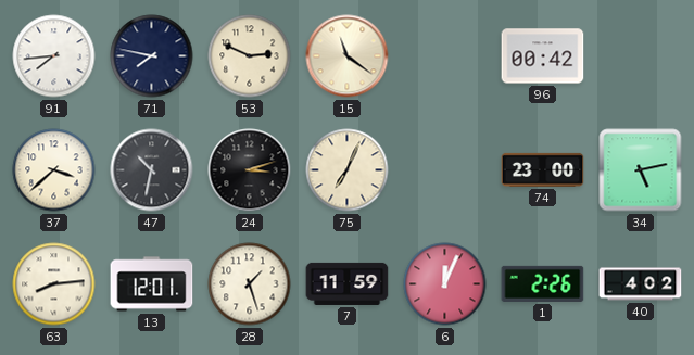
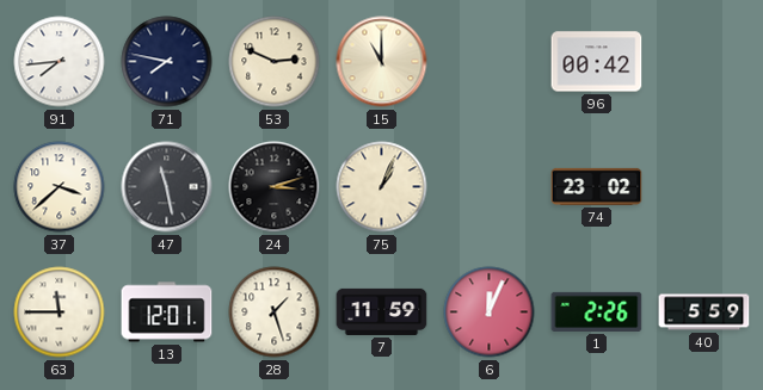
15: 11:21 -> 11:00 (382, 62)
47: 10:32 -> 11:28 (167, 187)
75: 7:04 -> 1:04 (382, 187)
74: 23:00 -> 23:02 (597, 186)
34: 5:13 -> none (641, 170)
63: 8:14 -> 11:45 (60, 312)
40: 4:02 -> 5:59 (704, 312)
